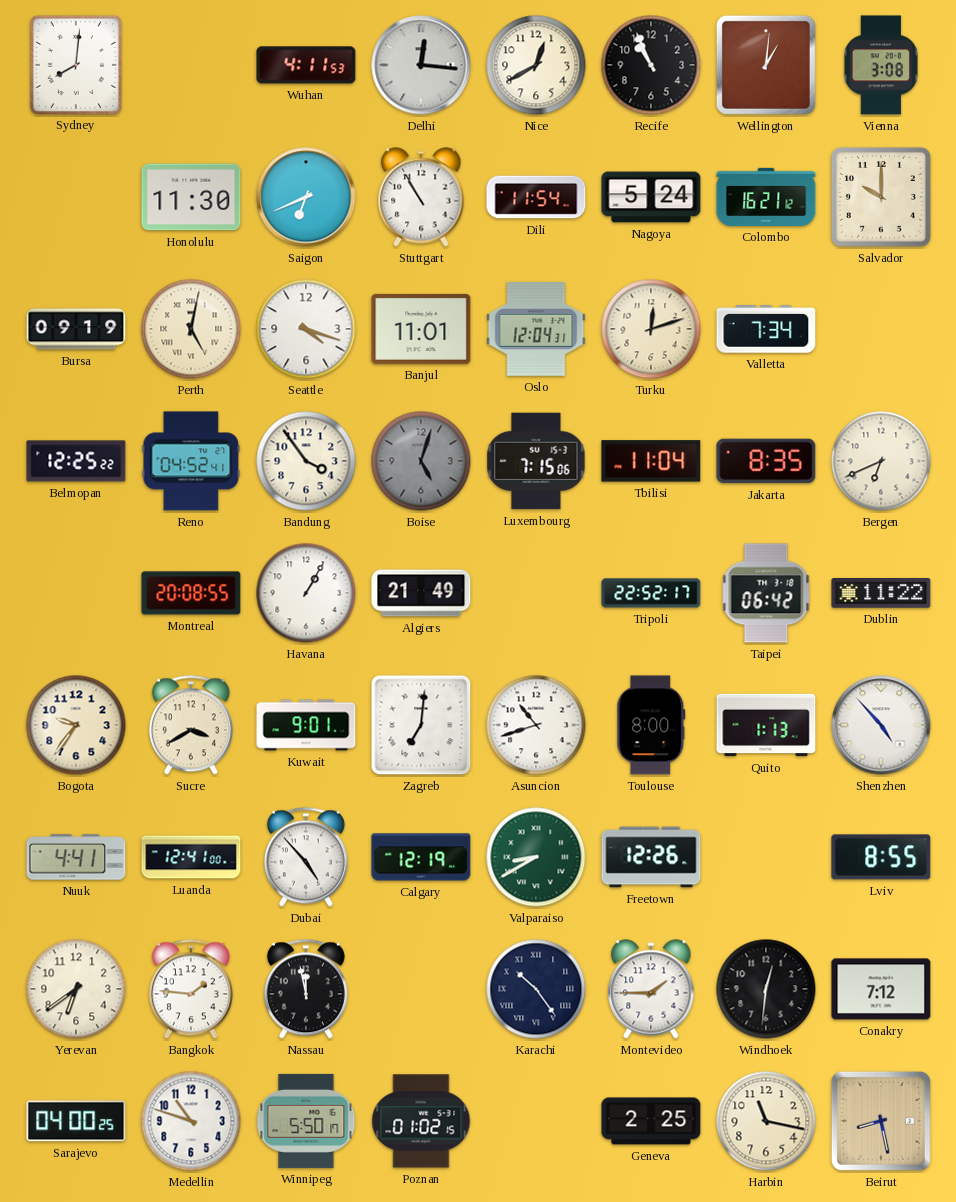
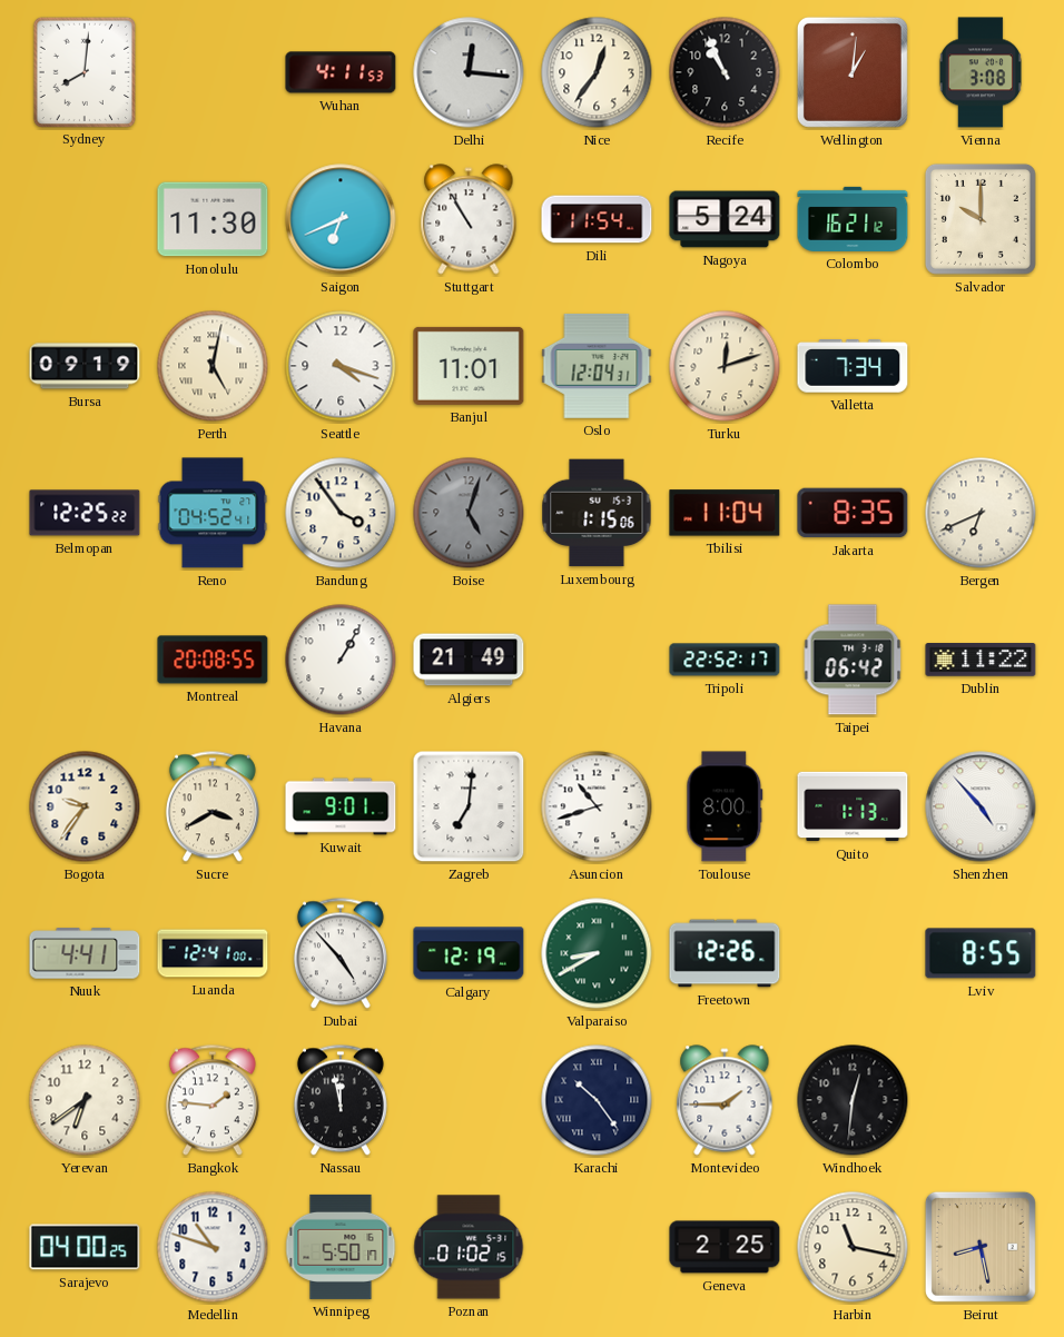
Nice: 12:40 -> 12:36 (597, 72)
Luxembourg: 7:15 -> 1:15 (597, 513)
Conakry: 7:12 -> none (881, 989)
